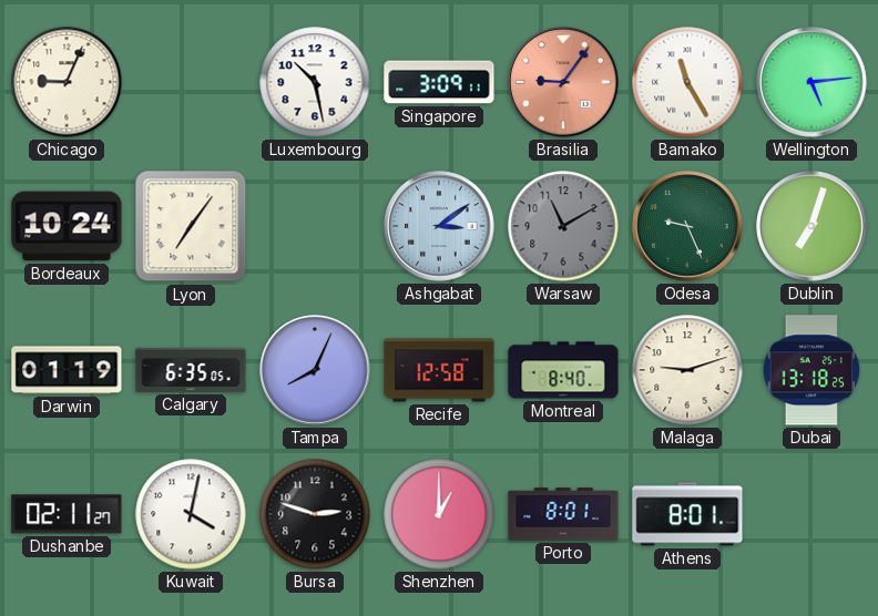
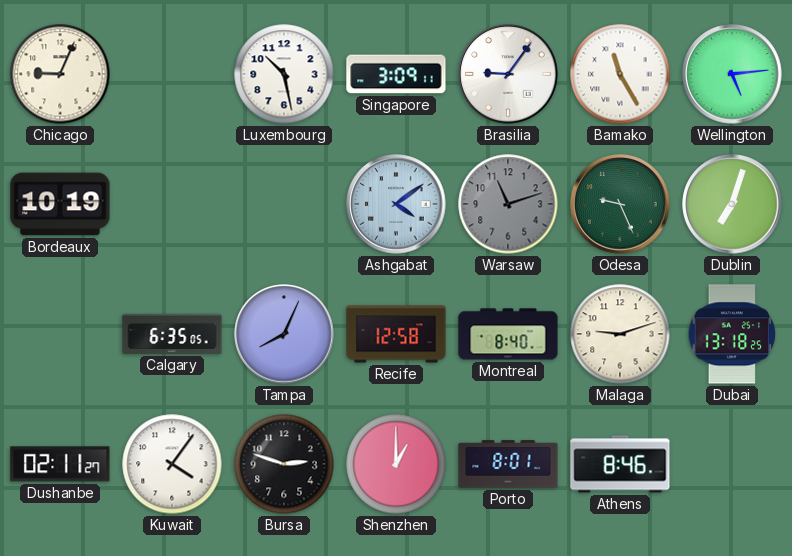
Brasilia dial: salmon -> white (508, 74)
Bordeaux: 10:24 -> 10:19 (60, 204)
Lyon: 7:06 -> none (191, 226)
Ashgabat: 3:09 -> 4:09 (396, 204)
Warsaw: 11:10 -> 11:12 (508, 204)
Darwin: 01:19 -> none (67, 370)
Kuwait: 4:02 -> 4:06 (172, 464)
Athens: 8:01 -> 8:46 (620, 464)
